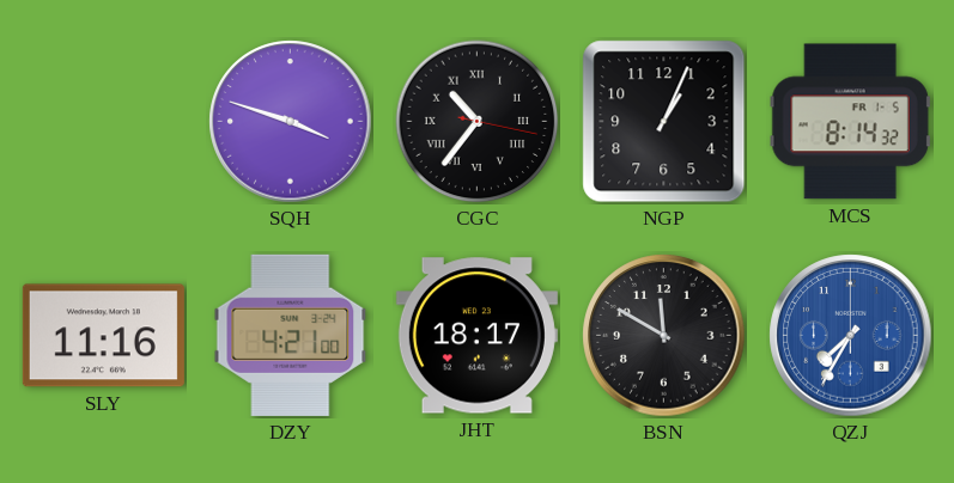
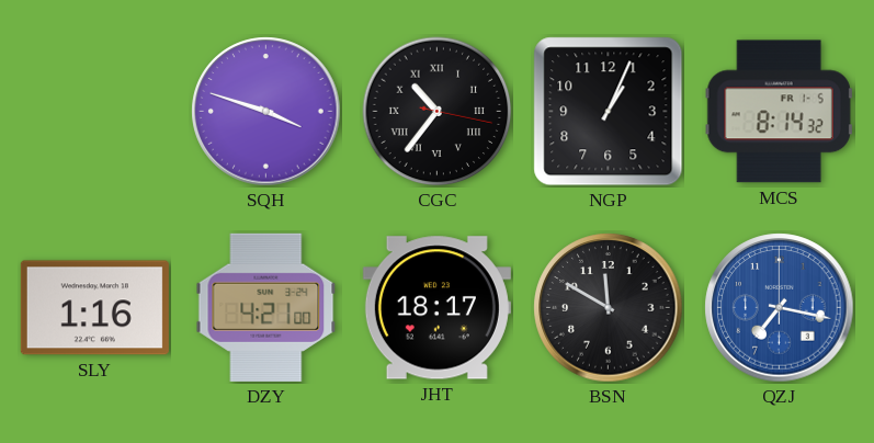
SLY: 11:16 -> 1:16 (94, 308)
QZJ: 7:35 -> 7:17 (780, 308)
